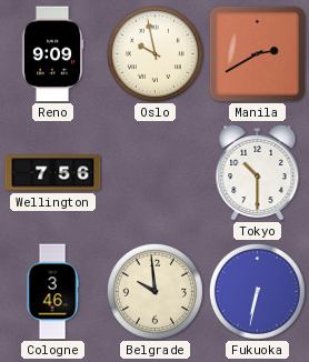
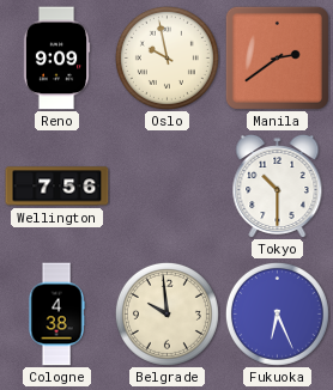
Manila: 2:40 -> 2:39 (277, 57)
Cologne: 3:46 -> 4:38 (56, 315)
Fukuoka: 6:32 -> 6:26 (277, 313)
